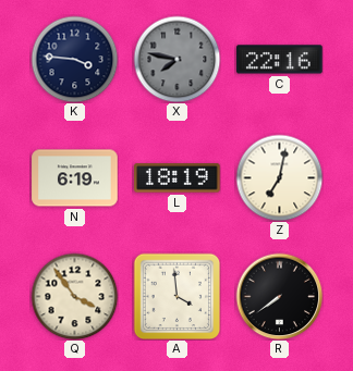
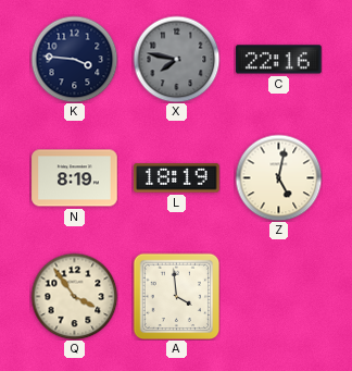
N: 6:19 -> 8:19 (75, 178)
Z: 7:02 -> 5:02 (278, 177)
R: 7:39 -> none (279, 296)
